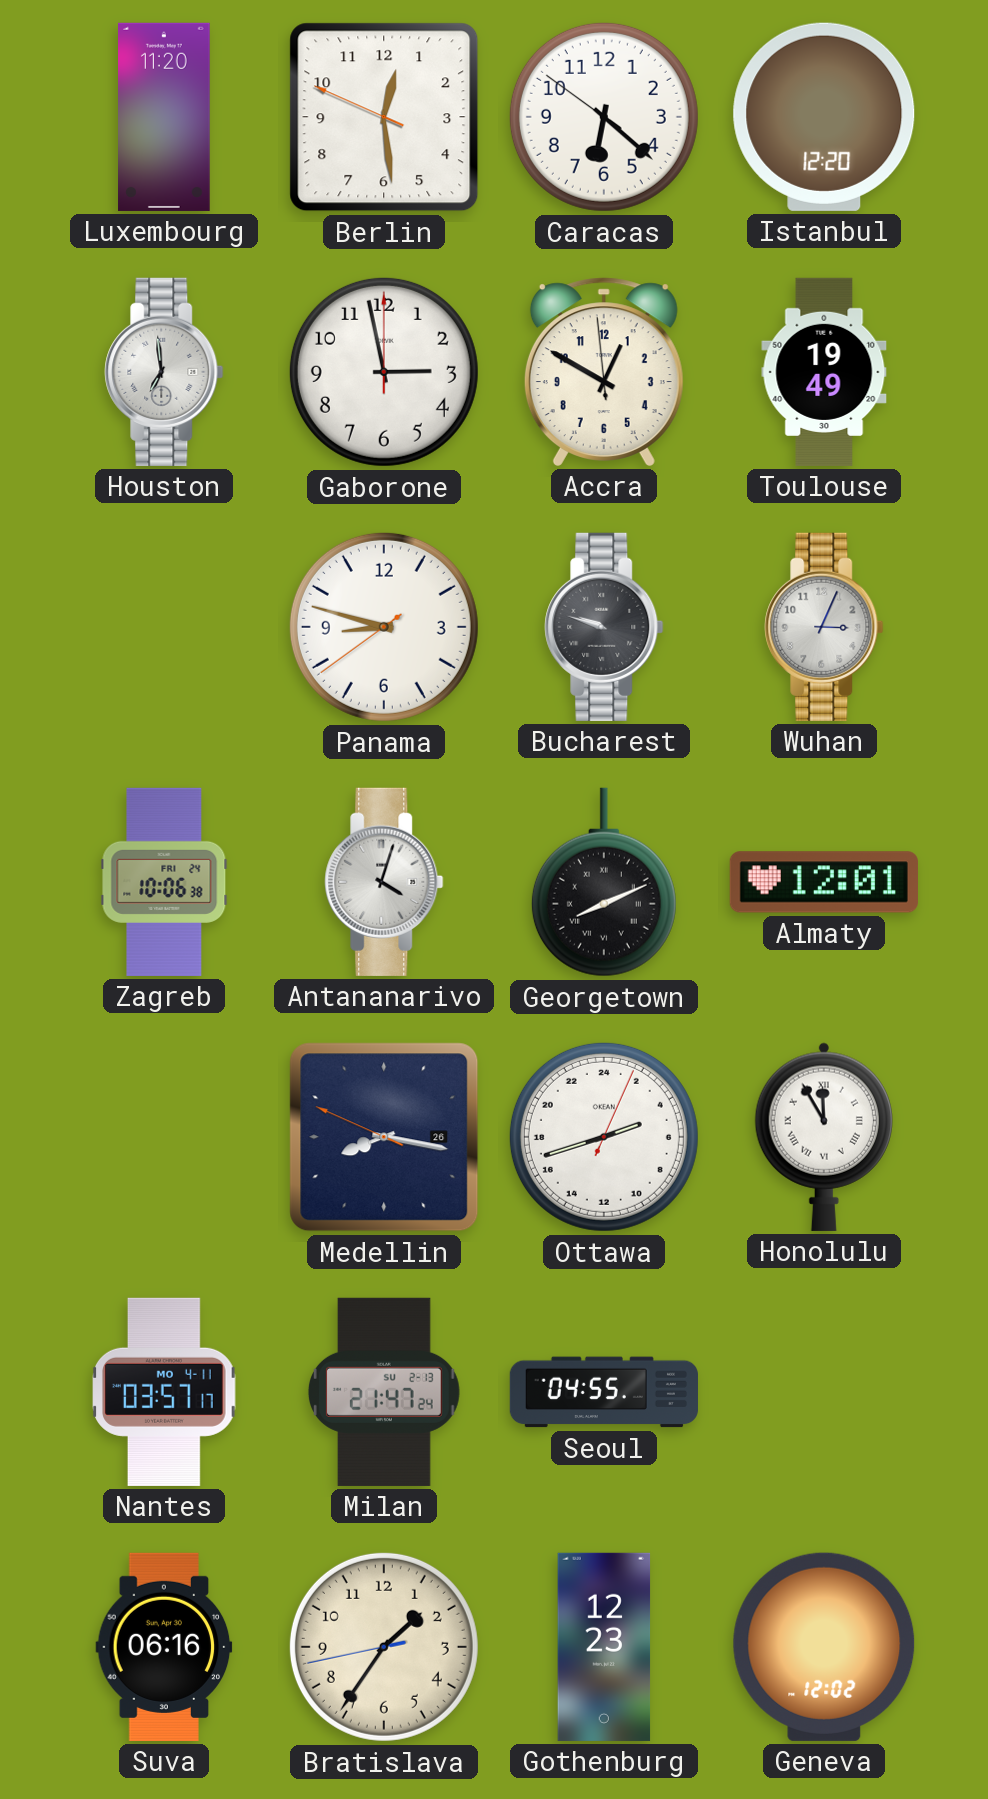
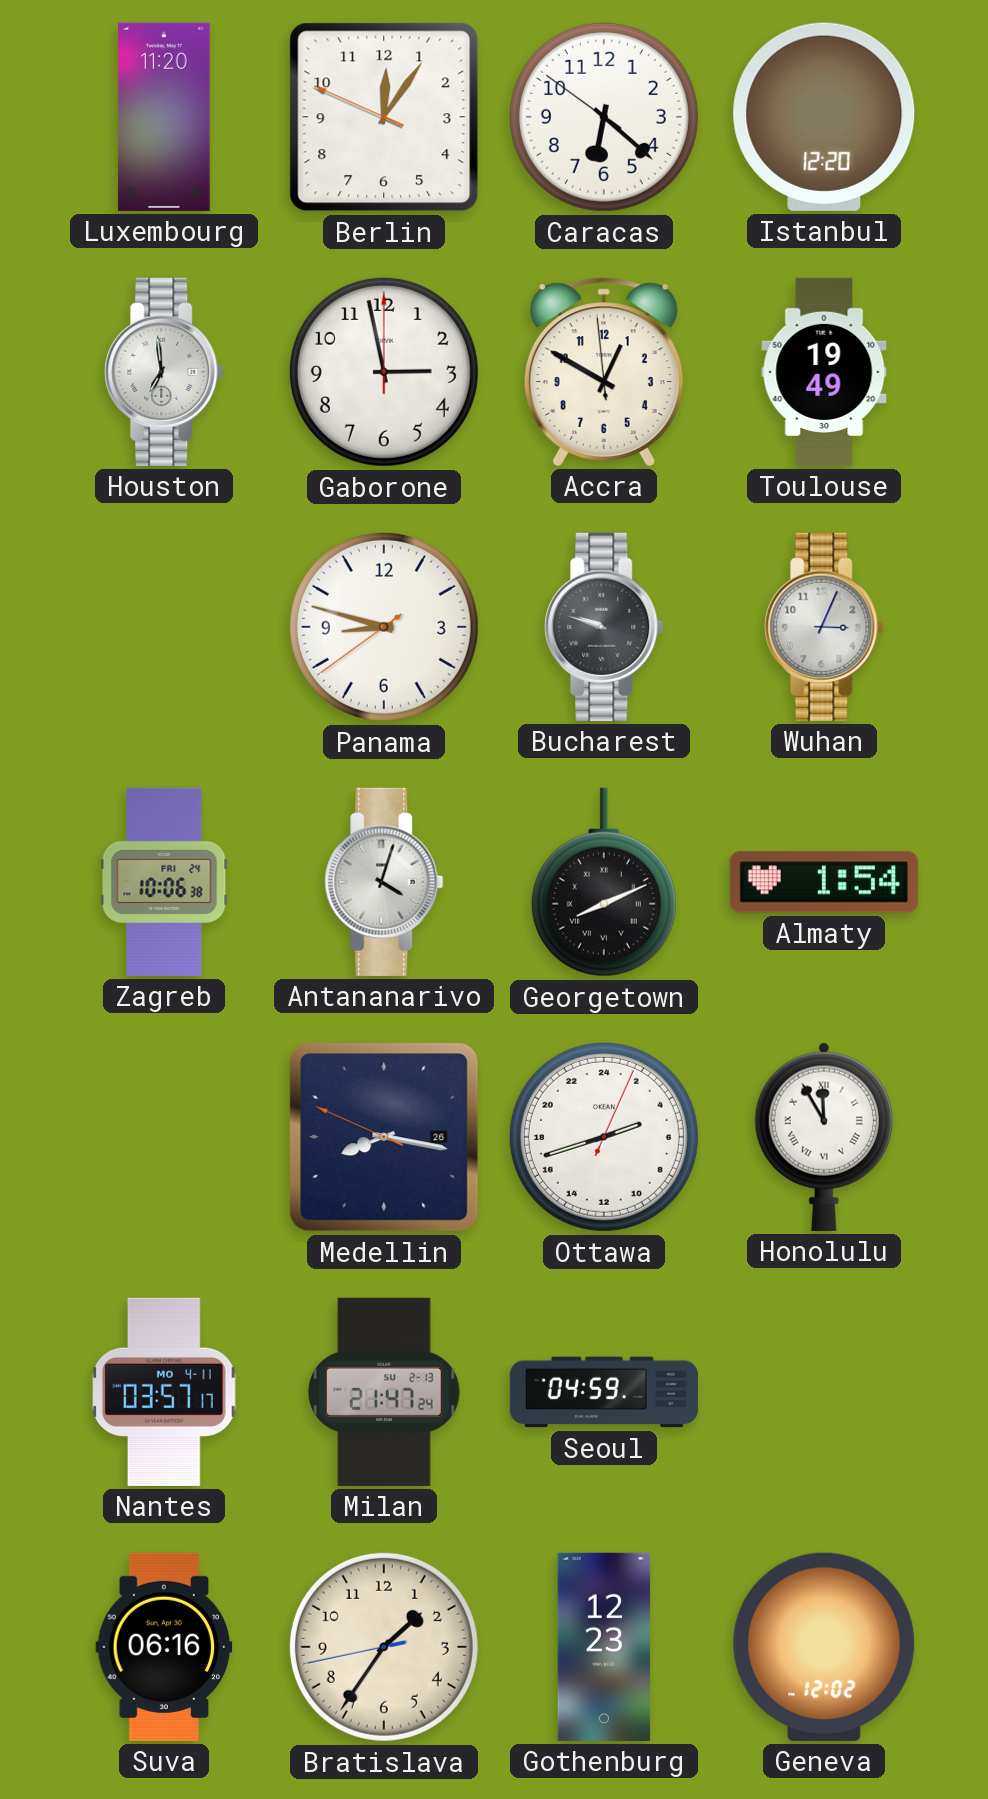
Berlin: 12:28 -> 12:05 (384, 117)
Almaty: 12:01 -> 1:54 (824, 882)
Seoul: 04:55 -> 04:59 (604, 1392)
